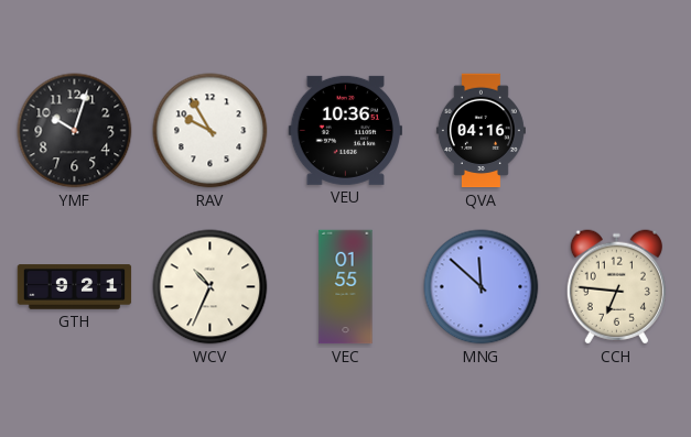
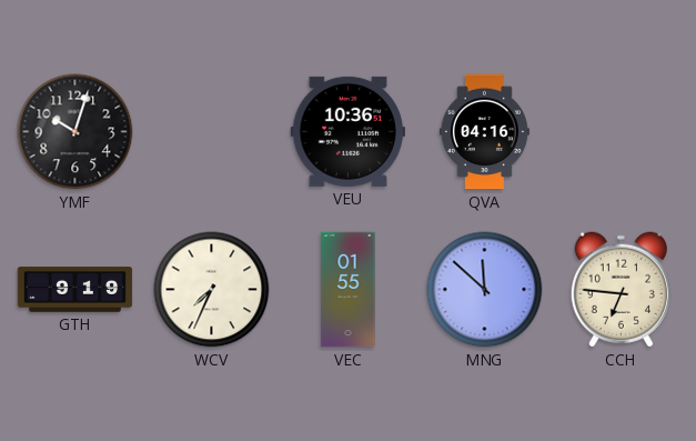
RAV: 9:55 -> none (210, 131)
GTH: 9:21 -> 9:19 (75, 290)
WCV: 10:34 -> 7:34 (212, 290)
